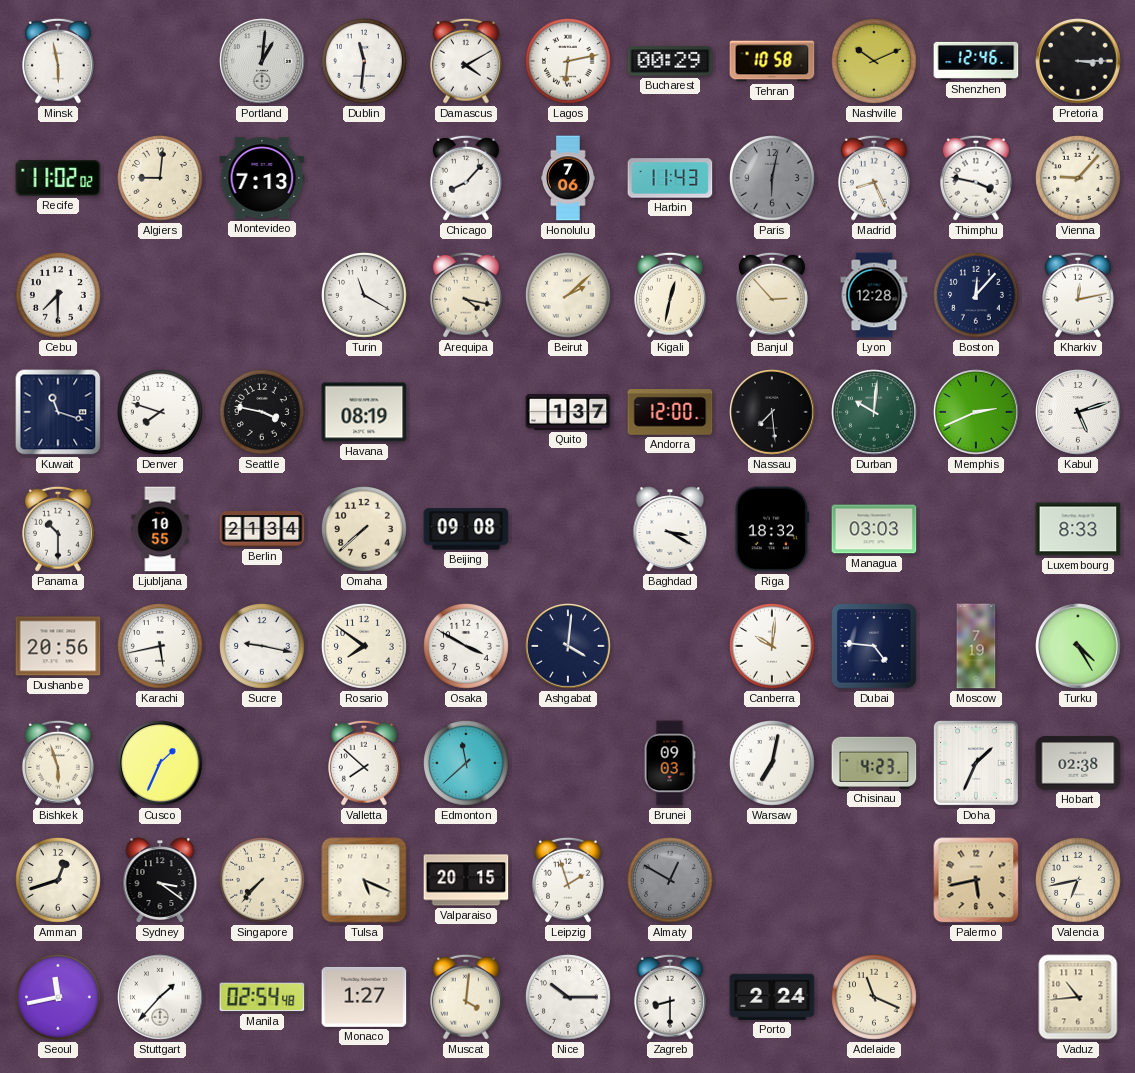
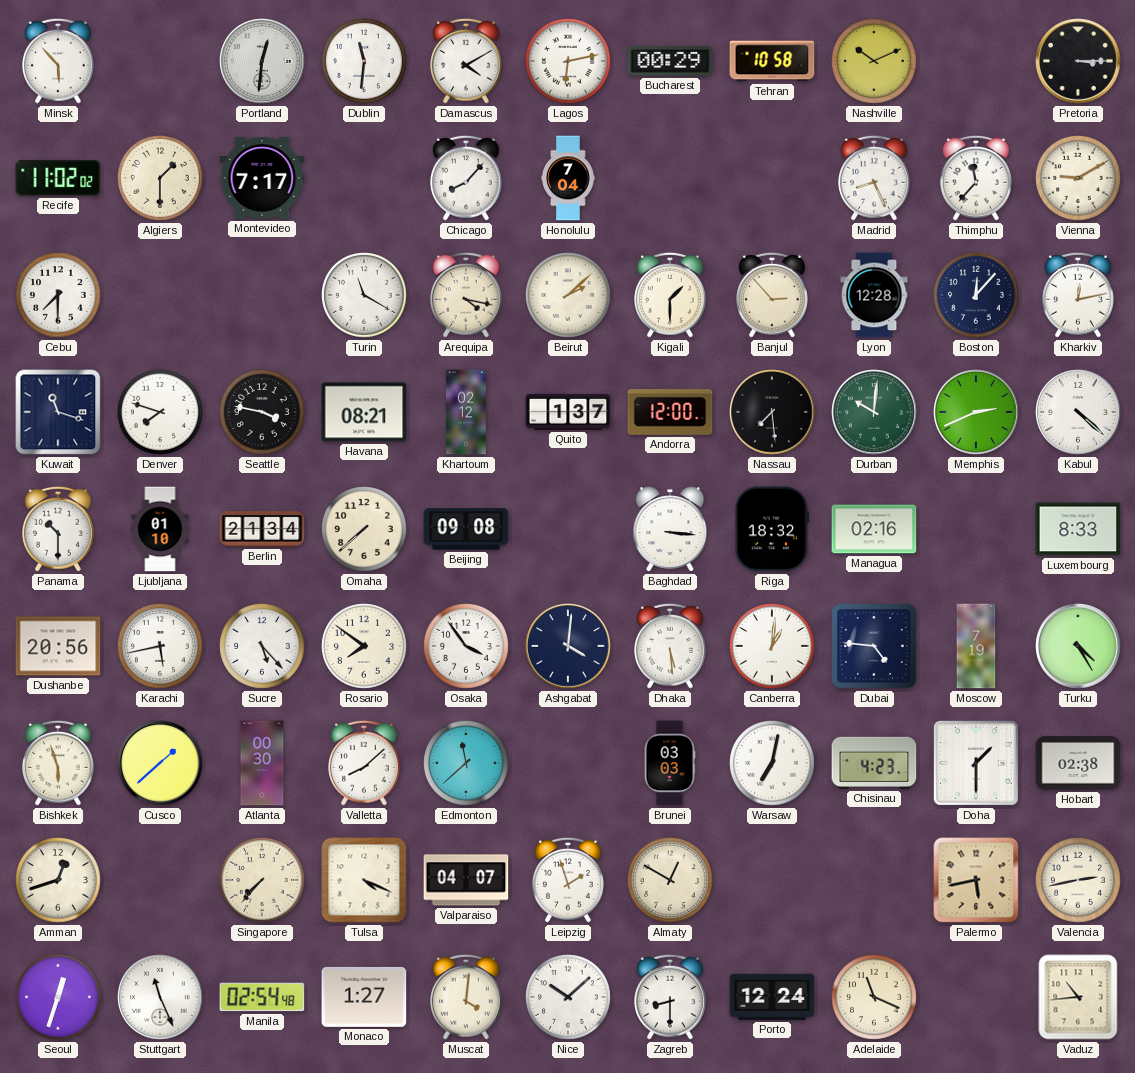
Minsk: 5:58 -> 5:53 (59, 61)
Portland: 1:01 -> 12:31 (262, 61)
Shenzhen: 12:46 -> none (976, 61)
Algiers: 9:01 -> 1:30 (161, 179)
Montevideo: 7:13 -> 7:17 (262, 178)
Honolulu: 7:06 -> 7:04 (569, 178)
Harbin: 11:43 -> none (670, 178)
Paris: 6:02 -> none (773, 179)
Thimphu: 3:47 -> 11:37 (977, 178)
Vienna: 9:07 -> 9:10 (1079, 179)
Kigali: 12:32 -> 1:30 (671, 295)
Havana: 08:19 -> 08:21 (364, 412)
Khartoum: none -> 02:12 (466, 412)
Kabul: 5:12 -> 4:22 (1078, 412)
Ljubljana: 10:55 -> 01:10 (160, 529)
Baghdad: 3:20 -> 3:16 (670, 529)
Managua: 03:03 -> 02:16 (874, 529)
Sucre: 9:17 -> 5:23 (263, 647)
Osaka: 3:50 -> 3:54 (467, 647)
Dhaka: none -> 5:29 (671, 646)
Canberra: 10:01 -> 1:01 (773, 647)
Cusco: 1:34 -> 1:38 (160, 763)
Atlanta: none -> 00:30 (262, 763)
Valletta: 7:52 -> 8:08 (365, 763)
Brunei: 09:03 -> 03:03 (670, 763)
Doha: 1:34 -> 1:30 (976, 763)
Sydney: 3:21 -> none (160, 880)
Tulsa: 5:19 -> 4:19 (364, 880)
Valparaiso: 20:15 -> 04:07 (466, 880)
Almaty dial: grey -> cream (671, 881)
Valencia: 6:43 -> 2:43 (1079, 881)
Seoul: 11:43 -> 12:33 (59, 998)
Stuttgart: 1:37 -> 11:26 (160, 997)
Nice: 10:15 -> 10:08 (569, 998)
Porto: 2:24 -> 12:24 (772, 997)
